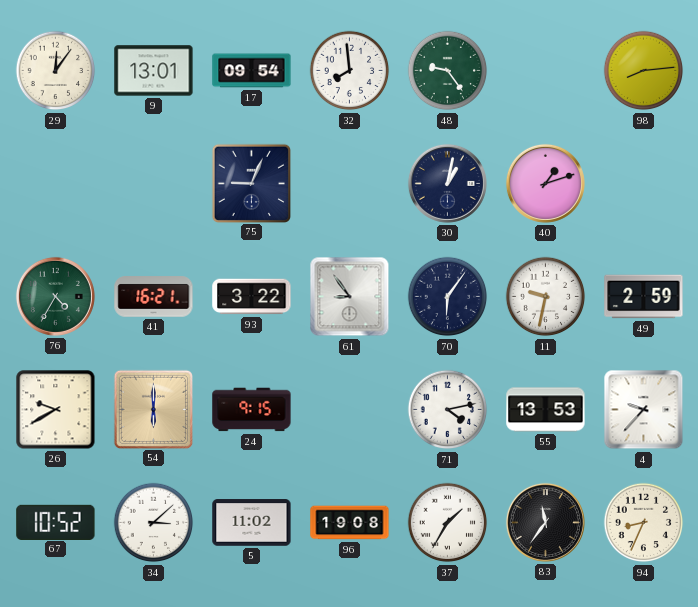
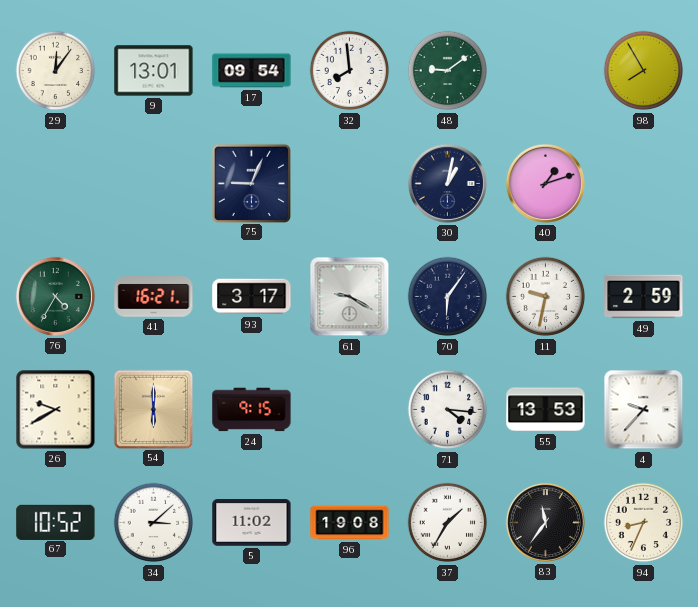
48: 9:24 -> 9:09 (448, 71)
98: 8:14 -> 7:55 (644, 71)
93: 3:22 -> 3:17 (252, 297)
61: 8:54 -> 9:20 (350, 297)
71: 4:13 -> 4:16 (448, 410)
